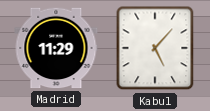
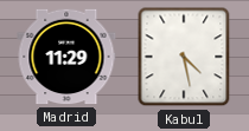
Kabul: 5:07 -> 4:28 (184, 57)
